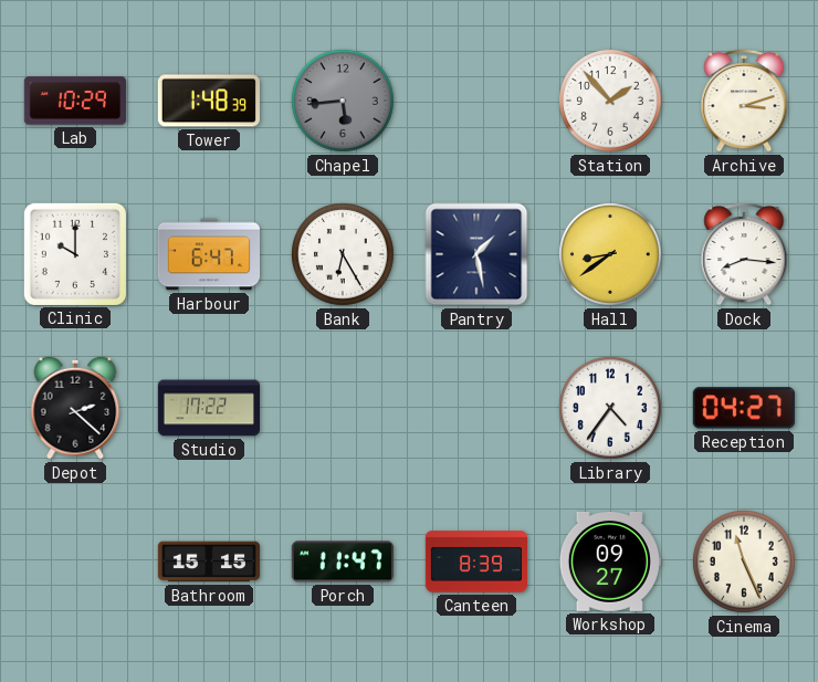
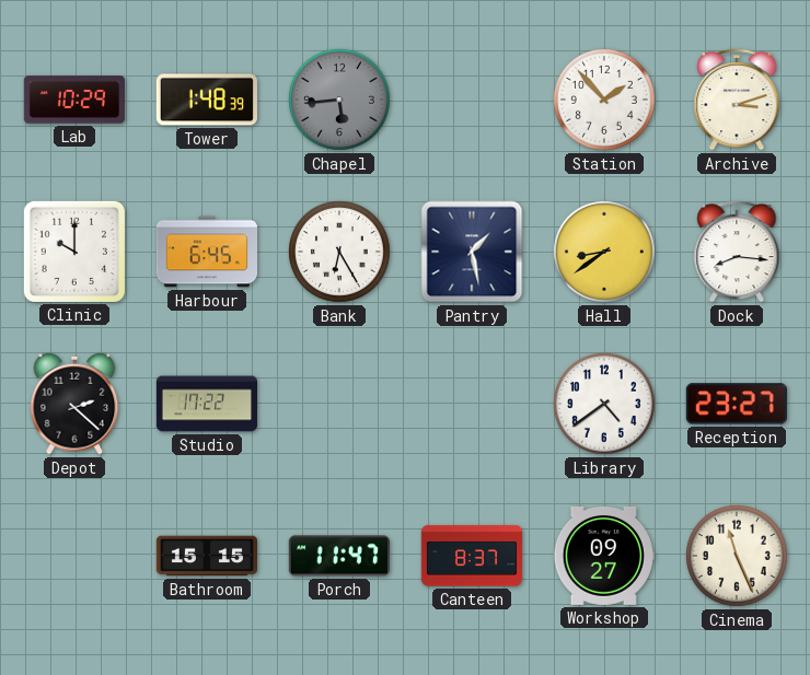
Harbour: 6:47 -> 6:45 (206, 252)
Library: 4:36 -> 4:39 (604, 404)
Reception: 04:27 -> 23:27 (737, 404)
Canteen: 8:39 -> 8:37 (471, 556)
